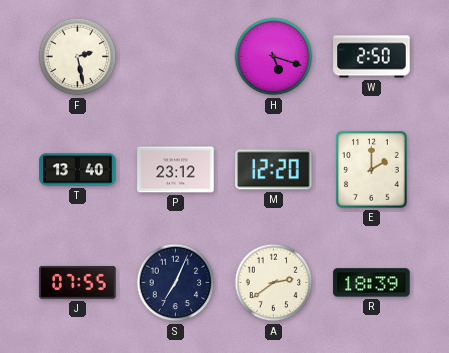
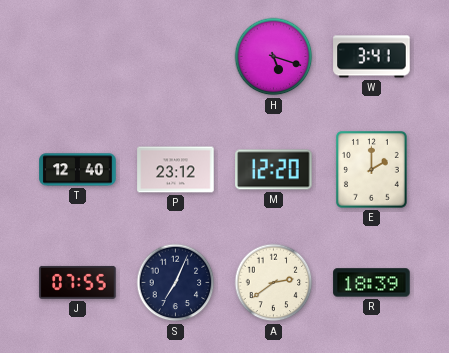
F: 2:28 -> none (78, 57)
W: 2:50 -> 3:41 (372, 57)
T: 13:40 -> 12:40 (78, 170)
